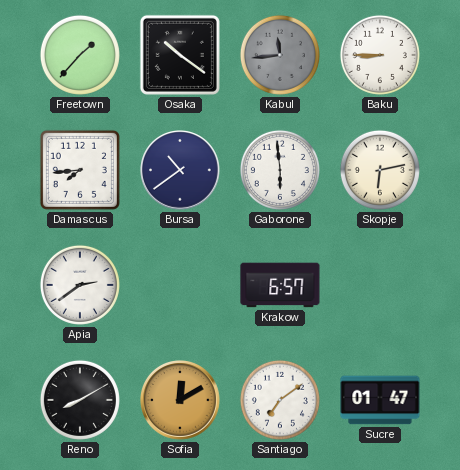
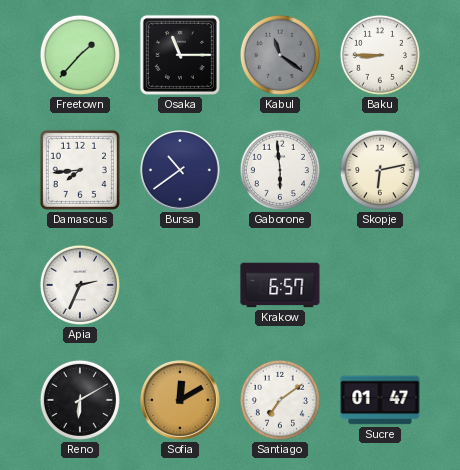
Osaka: 10:21 -> 11:15 (180, 55)
Kabul: 11:44 -> 11:21 (280, 55)
Apia: 2:39 -> 2:34 (80, 285)
Reno: 8:10 -> 6:10 (80, 400)
